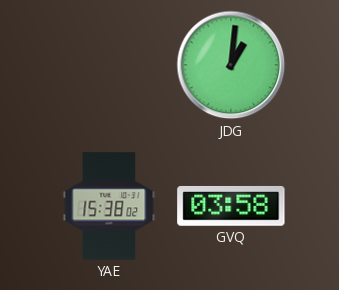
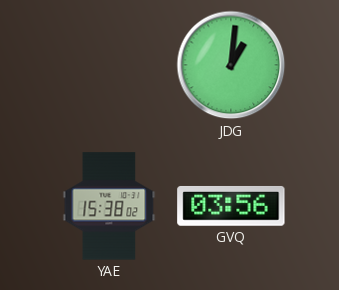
GVQ: 03:58 -> 03:56 (231, 206)
